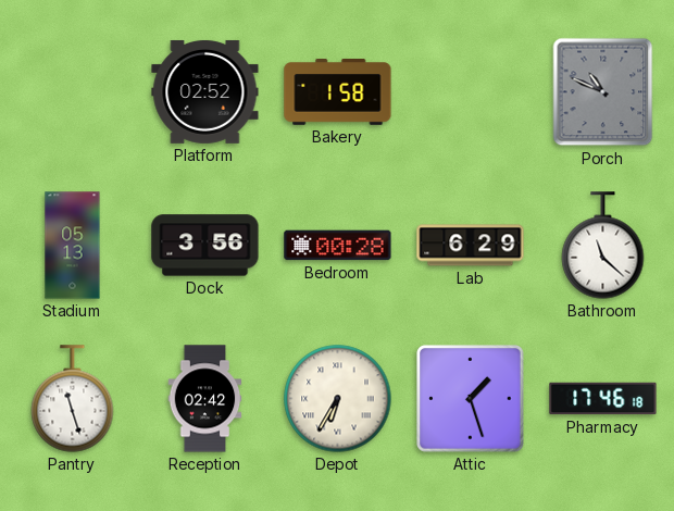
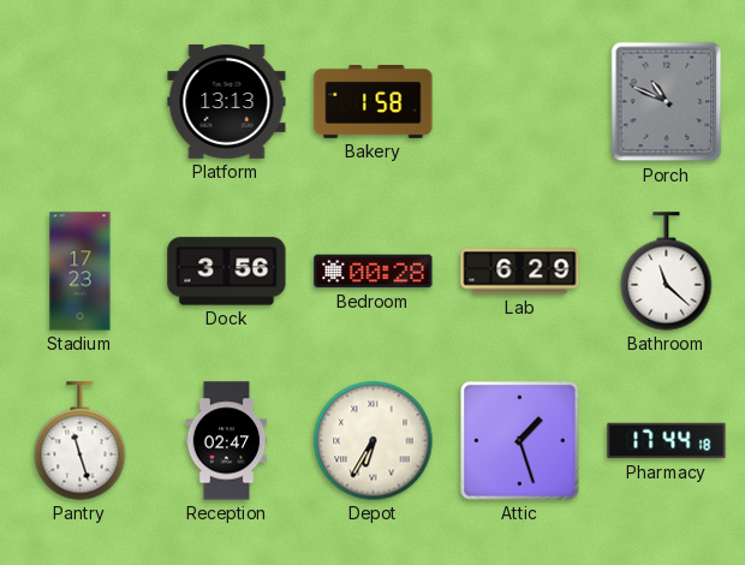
Platform: 02:52 -> 13:13 (227, 101)
Stadium: 05:13 -> 17:23 (81, 272)
Reception: 02:42 -> 02:47 (227, 441)
Pharmacy: 17:46 -> 17:44 (667, 441)
